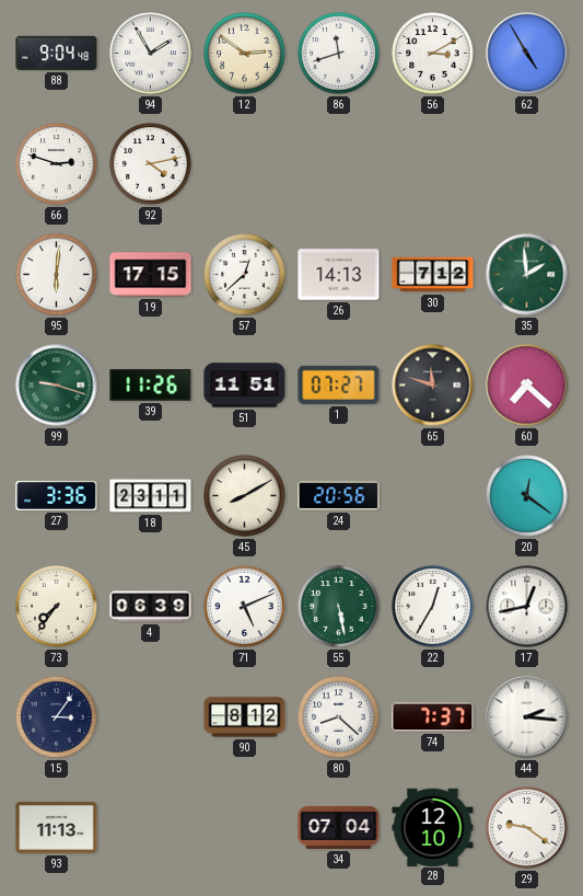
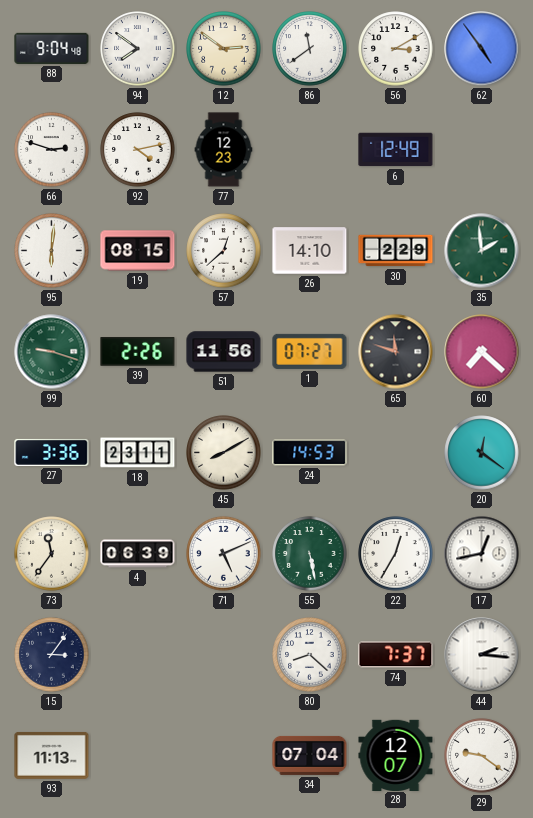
94: 1:55 -> 7:51 (138, 49)
86: 11:42 -> 11:39 (310, 49)
62: 4:55 -> 4:54 (482, 49)
77: none -> 12:23 (224, 150)
6: none -> 12:49 (396, 150)
19: 17:15 -> 08:15 (138, 251)
26: 14:13 -> 14:10 (310, 251)
30: 7:12 -> 2:29 (396, 251)
39: 11:26 -> 2:26 (138, 352)
51: 11:51 -> 11:56 (224, 352)
24: 20:56 -> 14:53 (310, 453)
73: 7:36 -> 11:36 (52, 554)
90: 8:12 -> none (245, 717)
28: 12:10 -> 12:07 (396, 755)
